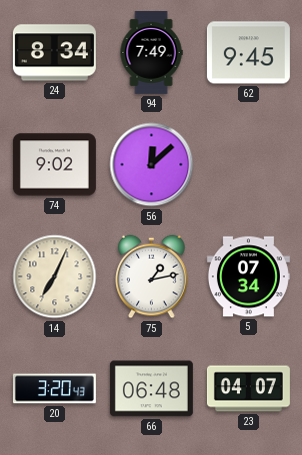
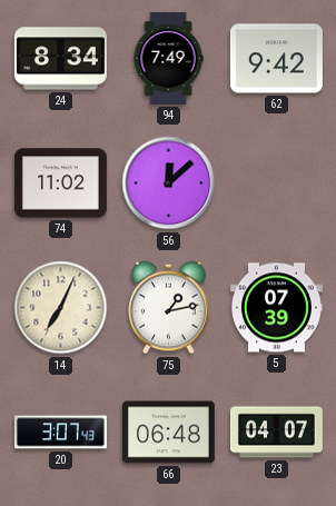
62: 9:45 -> 9:42 (276, 59)
74: 9:02 -> 11:02 (60, 183)
5: 07:34 -> 07:39 (276, 308)
20: 3:20 -> 3:07 (60, 433)
